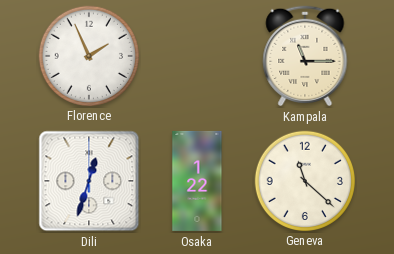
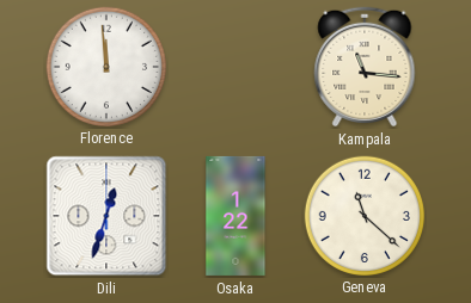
Florence: 1:56 -> 11:59 (105, 66)
Kampala: 11:15 -> 11:16 (365, 67)
